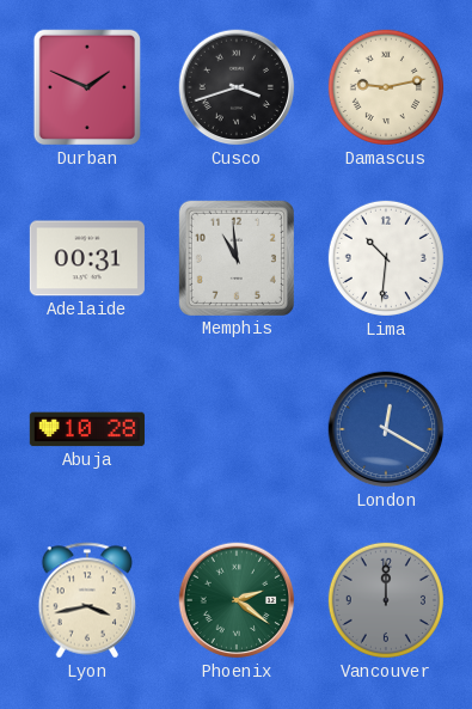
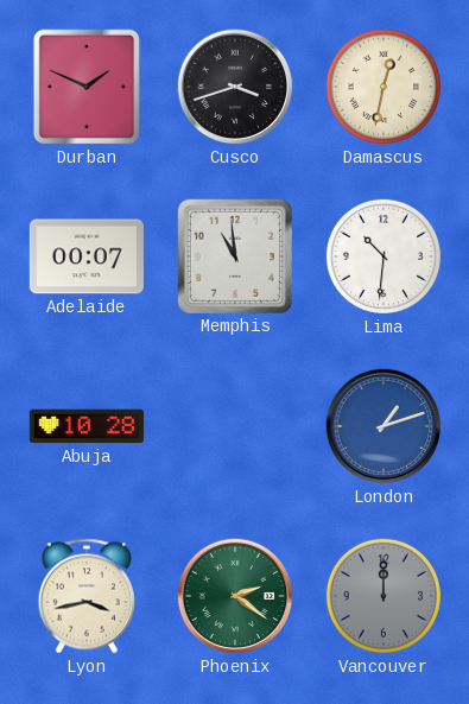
Damascus: 9:13 -> 12:32 (384, 87)
Adelaide: 00:31 -> 00:07 (87, 256)
London: 12:20 -> 1:12 (384, 426)
